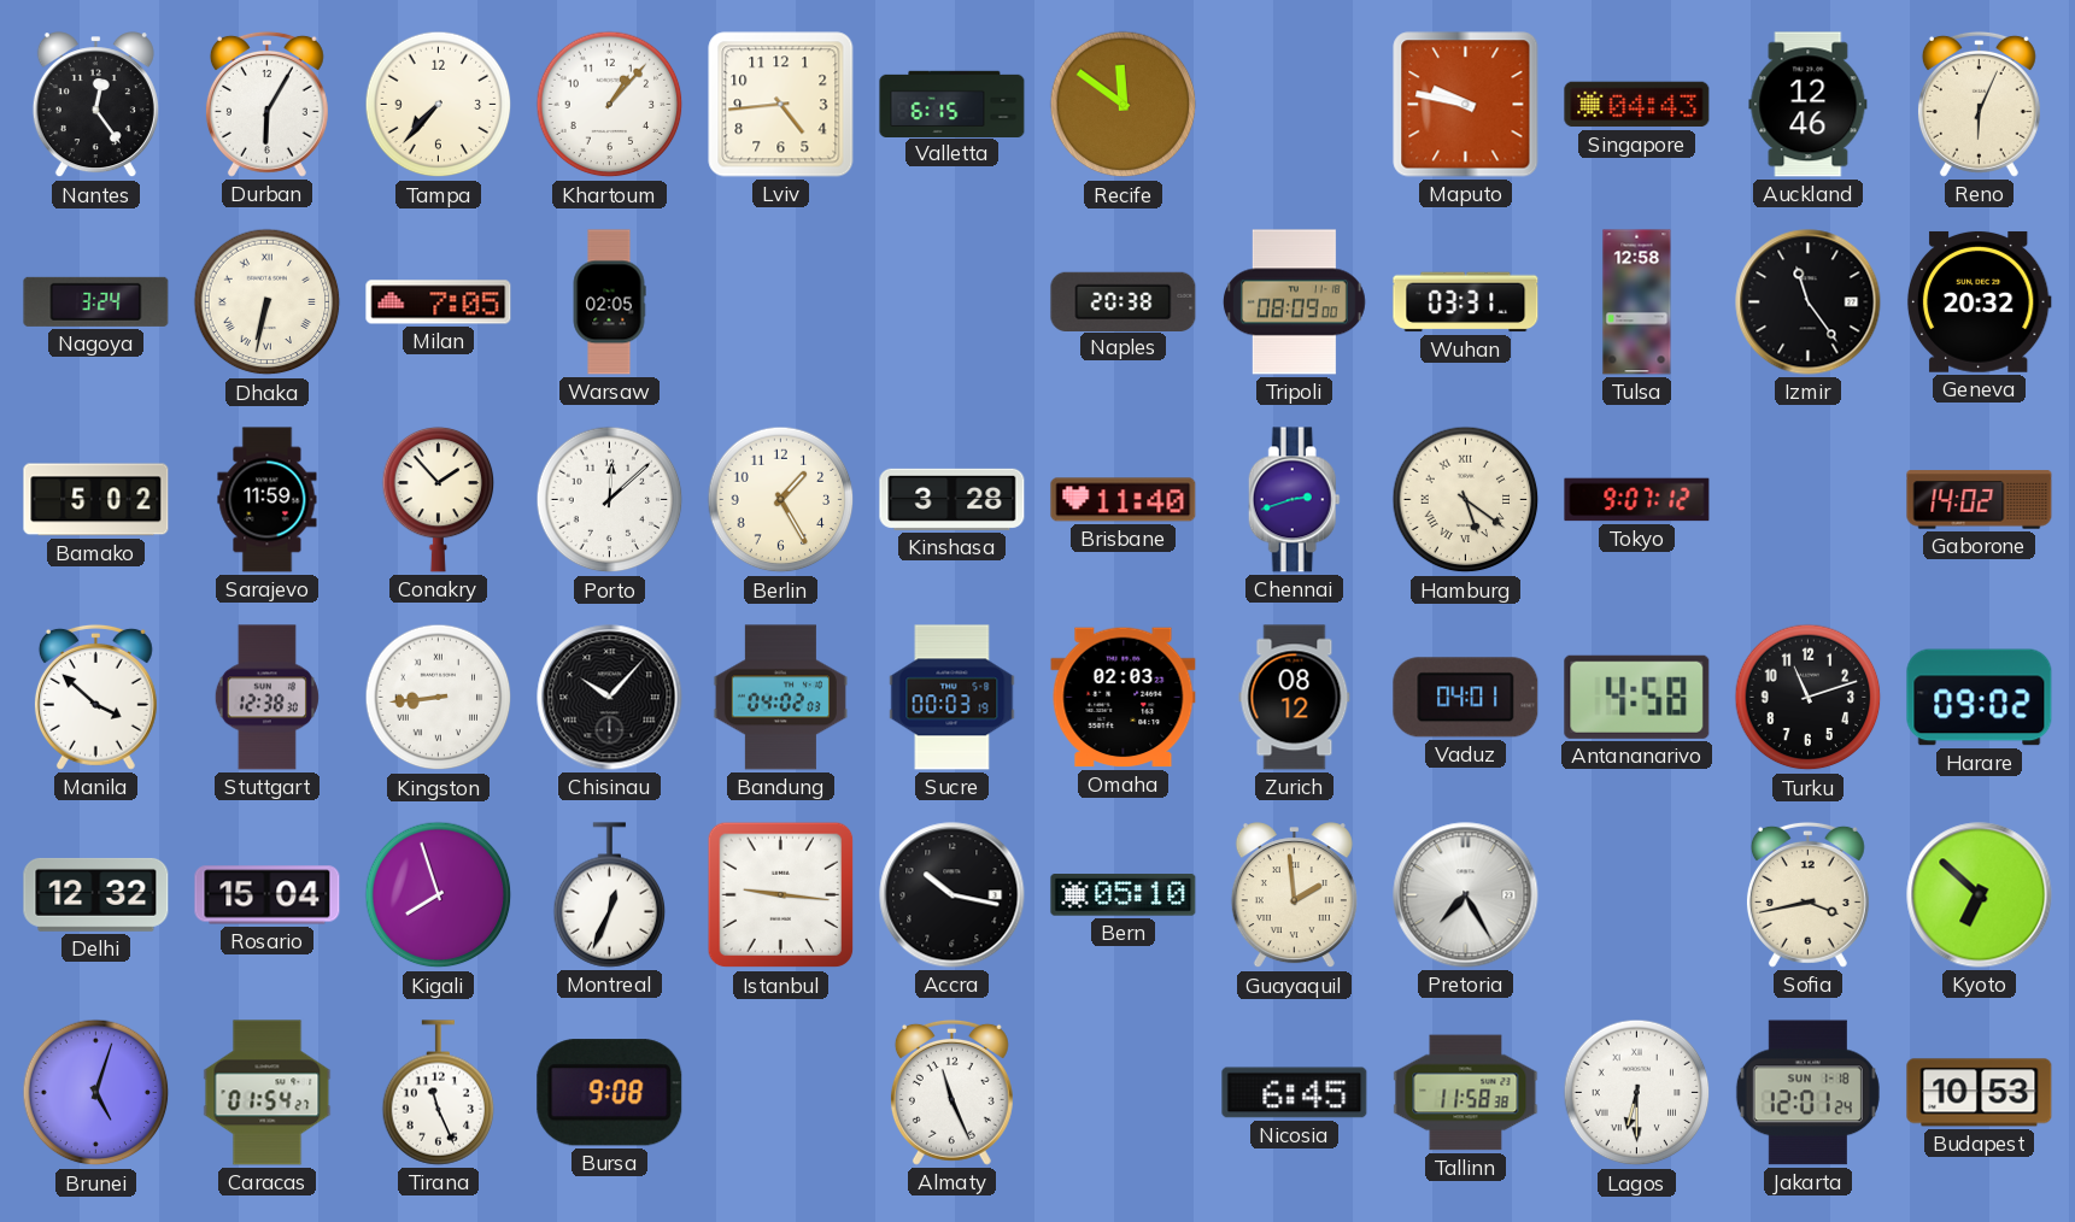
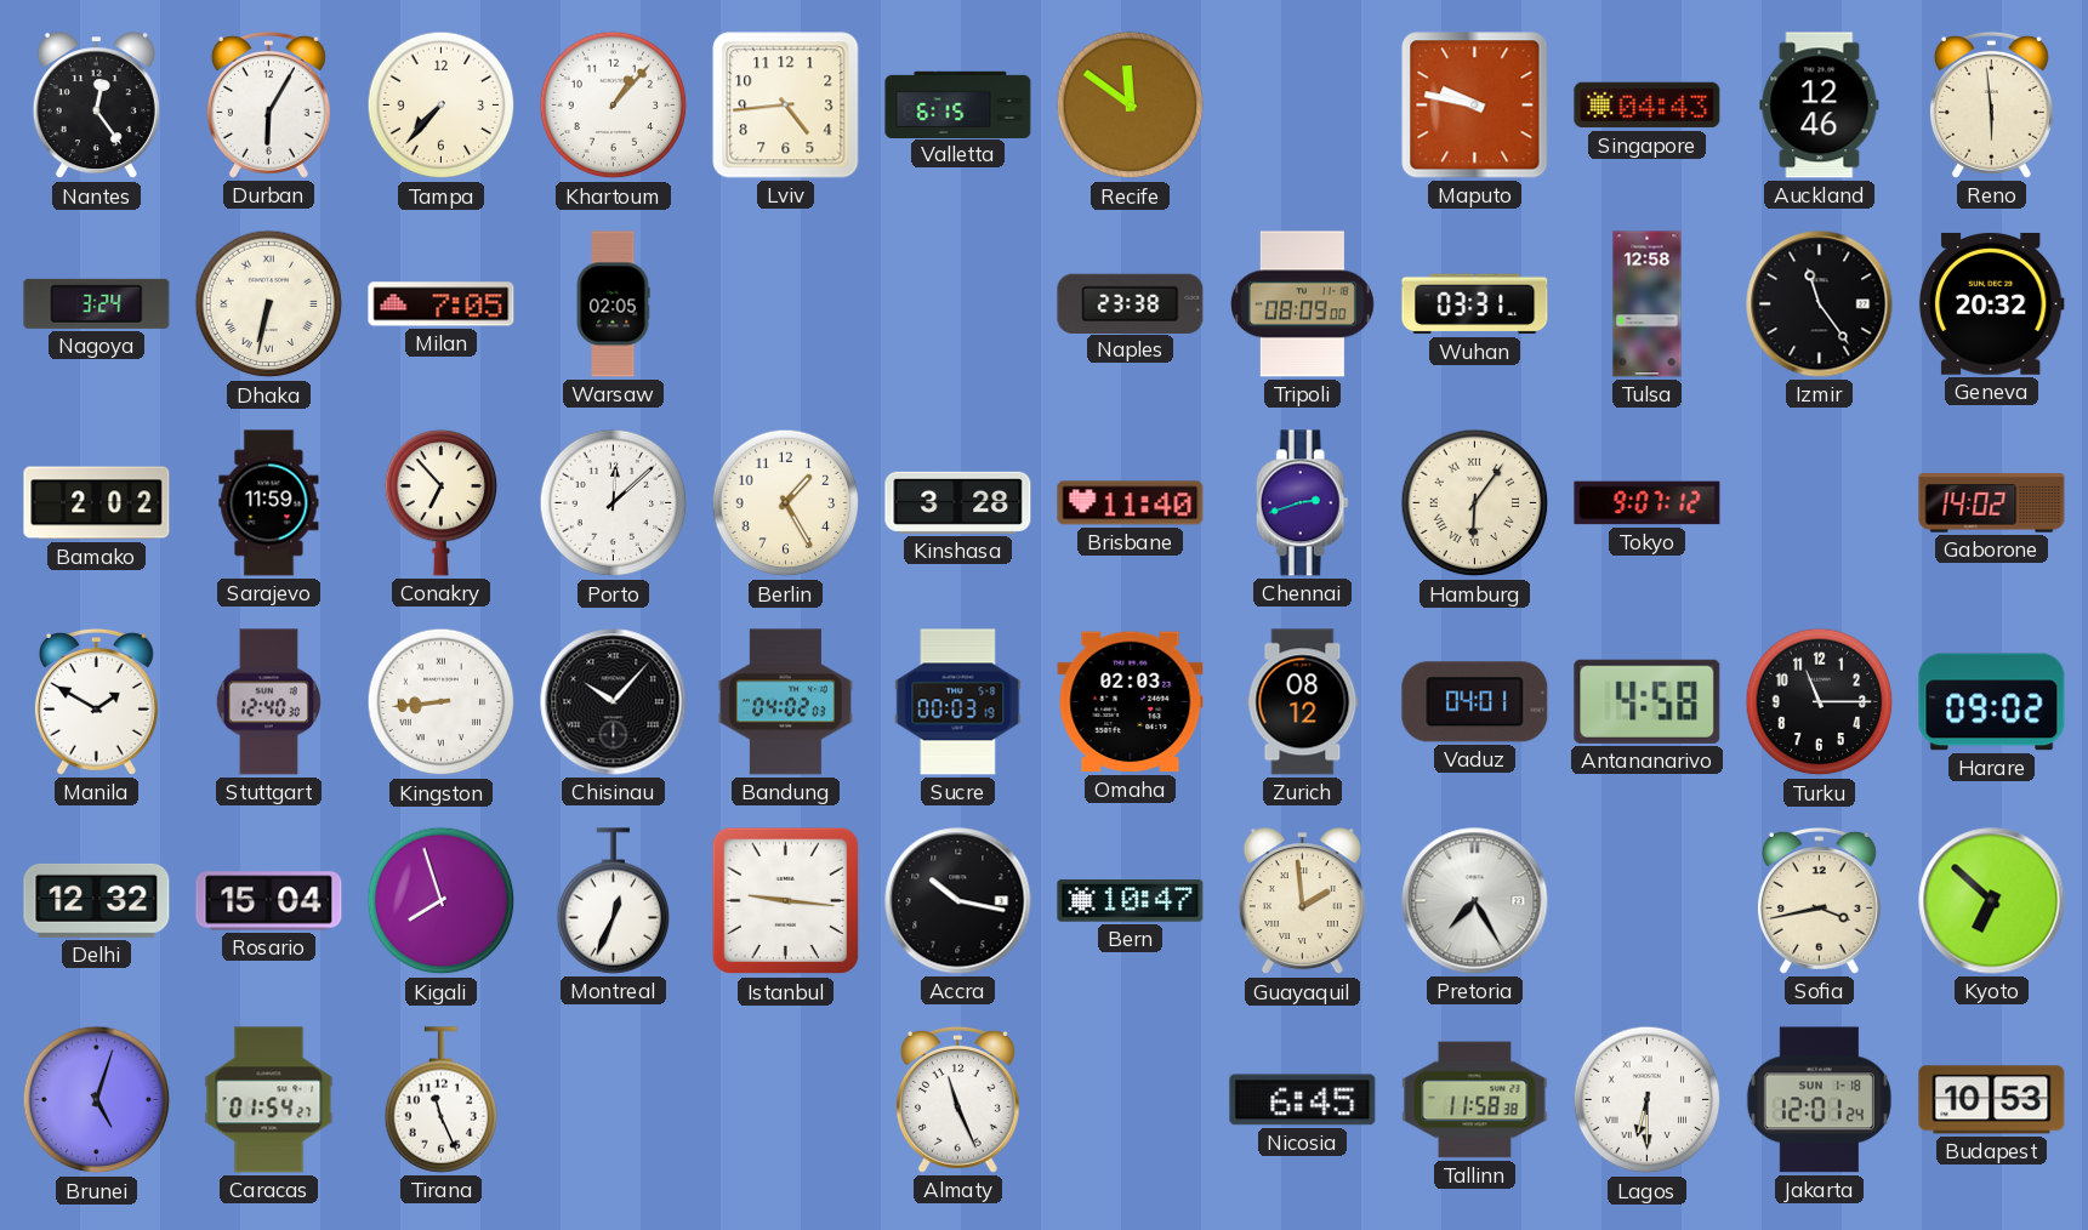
Reno: 6:04 -> 5:59 (1991, 104)
Naples: 20:38 -> 23:38 (1131, 303)
Bamako: 5:02 -> 2:02 (97, 503)
Conakry: 1:53 -> 6:53 (442, 502)
Hamburg: 5:21 -> 6:06 (1475, 503)
Manila: 3:52 -> 1:50 (96, 701)
Stuttgart: 12:38 -> 12:40 (268, 702)
Turku: 11:12 -> 11:15 (1820, 702)
Bern: 05:10 -> 10:47 (1131, 901)
Bursa: 9:08 -> none (610, 1093)
